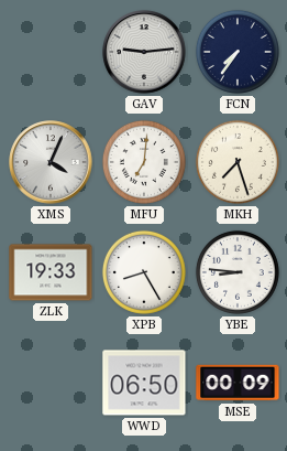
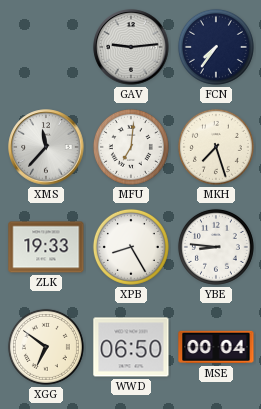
XMS: 4:04 -> 11:37 (46, 147)
XGG: none -> 6:51 (46, 347)
MSE: 00:09 -> 00:04 (216, 347)
